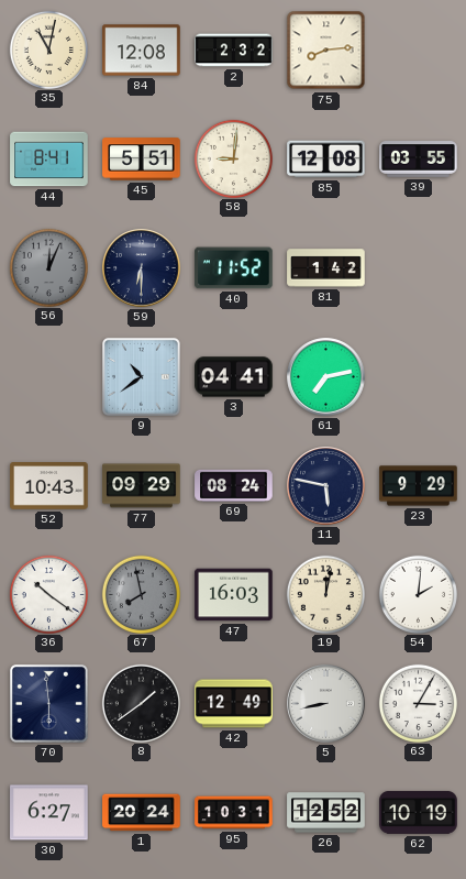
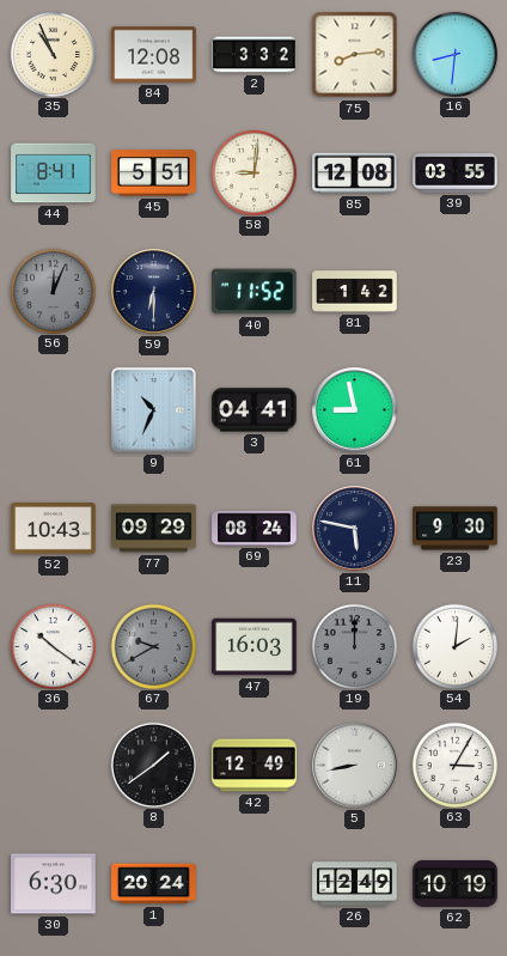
35: 11:02 -> 10:56 (53, 54)
2: 2:32 -> 3:32 (255, 55)
16: none -> 8:31 (454, 54)
9: 10:39 -> 10:34 (153, 409)
61: 7:13 -> 8:58 (355, 410)
23: 9:29 -> 9:30 (456, 529)
67: 7:58 -> 9:40 (153, 646)
19: 12:02 -> 12:00 (354, 646)
19 dial: cream -> grey (354, 646)
70: 5:59 -> none (48, 703)
30: 6:27 -> 6:30 (54, 884)
95: 10:31 -> none (234, 813)
26: 12:52 -> 12:49 (355, 884)
